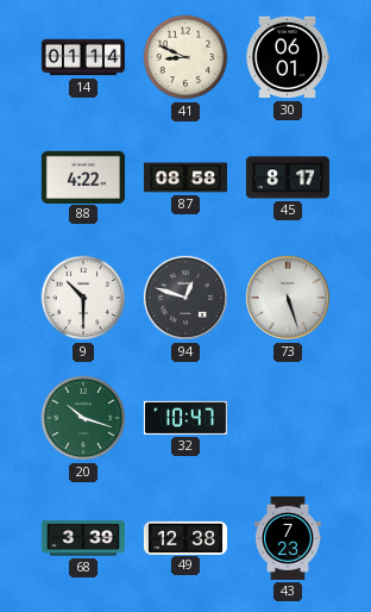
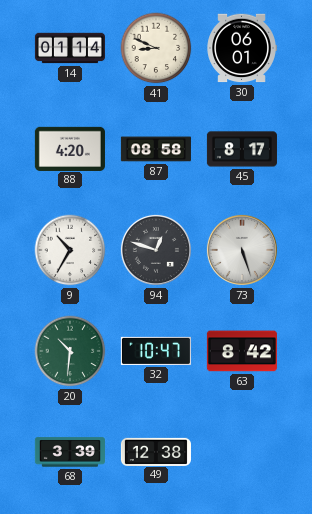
88: 4:22 -> 4:20 (70, 148)
9: 10:30 -> 10:35 (70, 250)
20: 10:18 -> 10:31 (70, 351)
63: none -> 8:42 (242, 351)
43: 7:23 -> none (288, 538)
